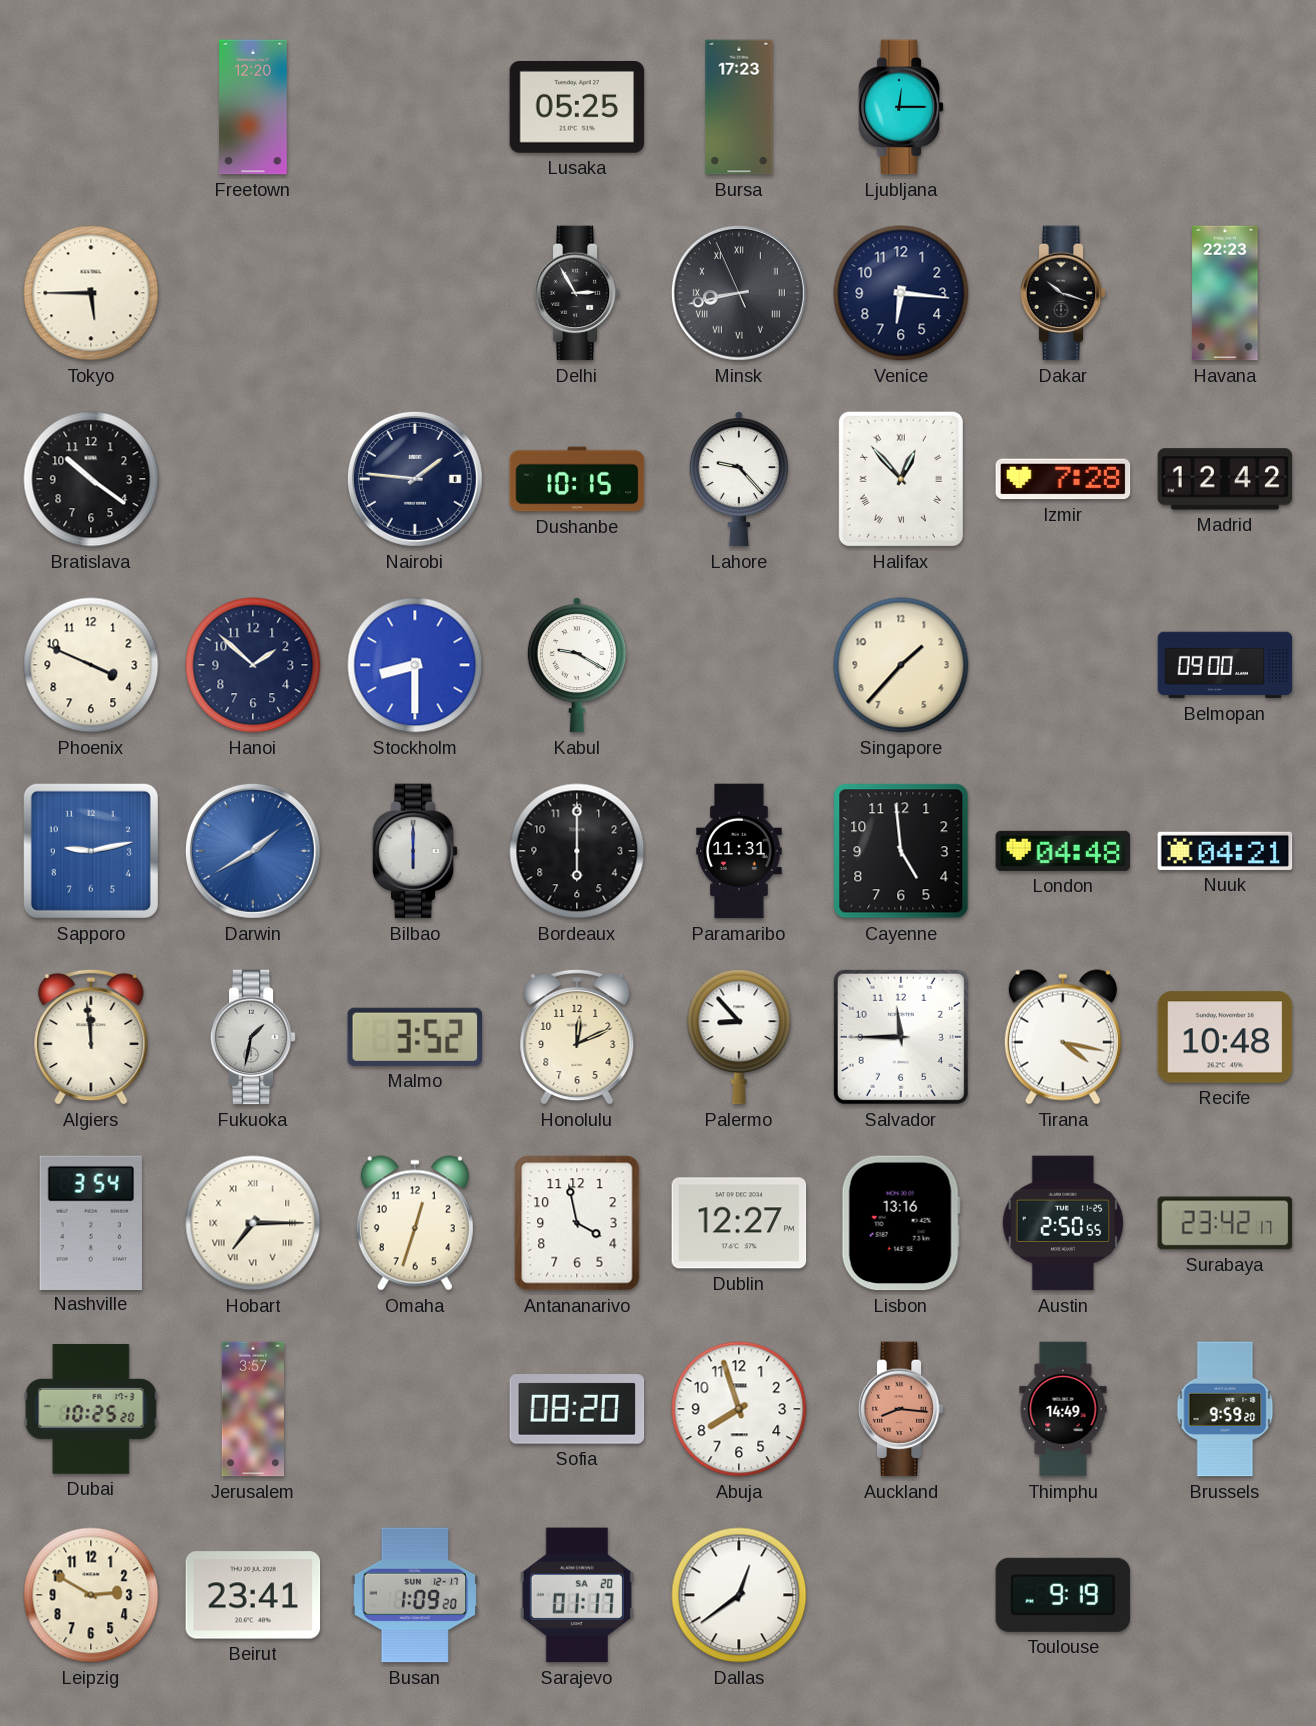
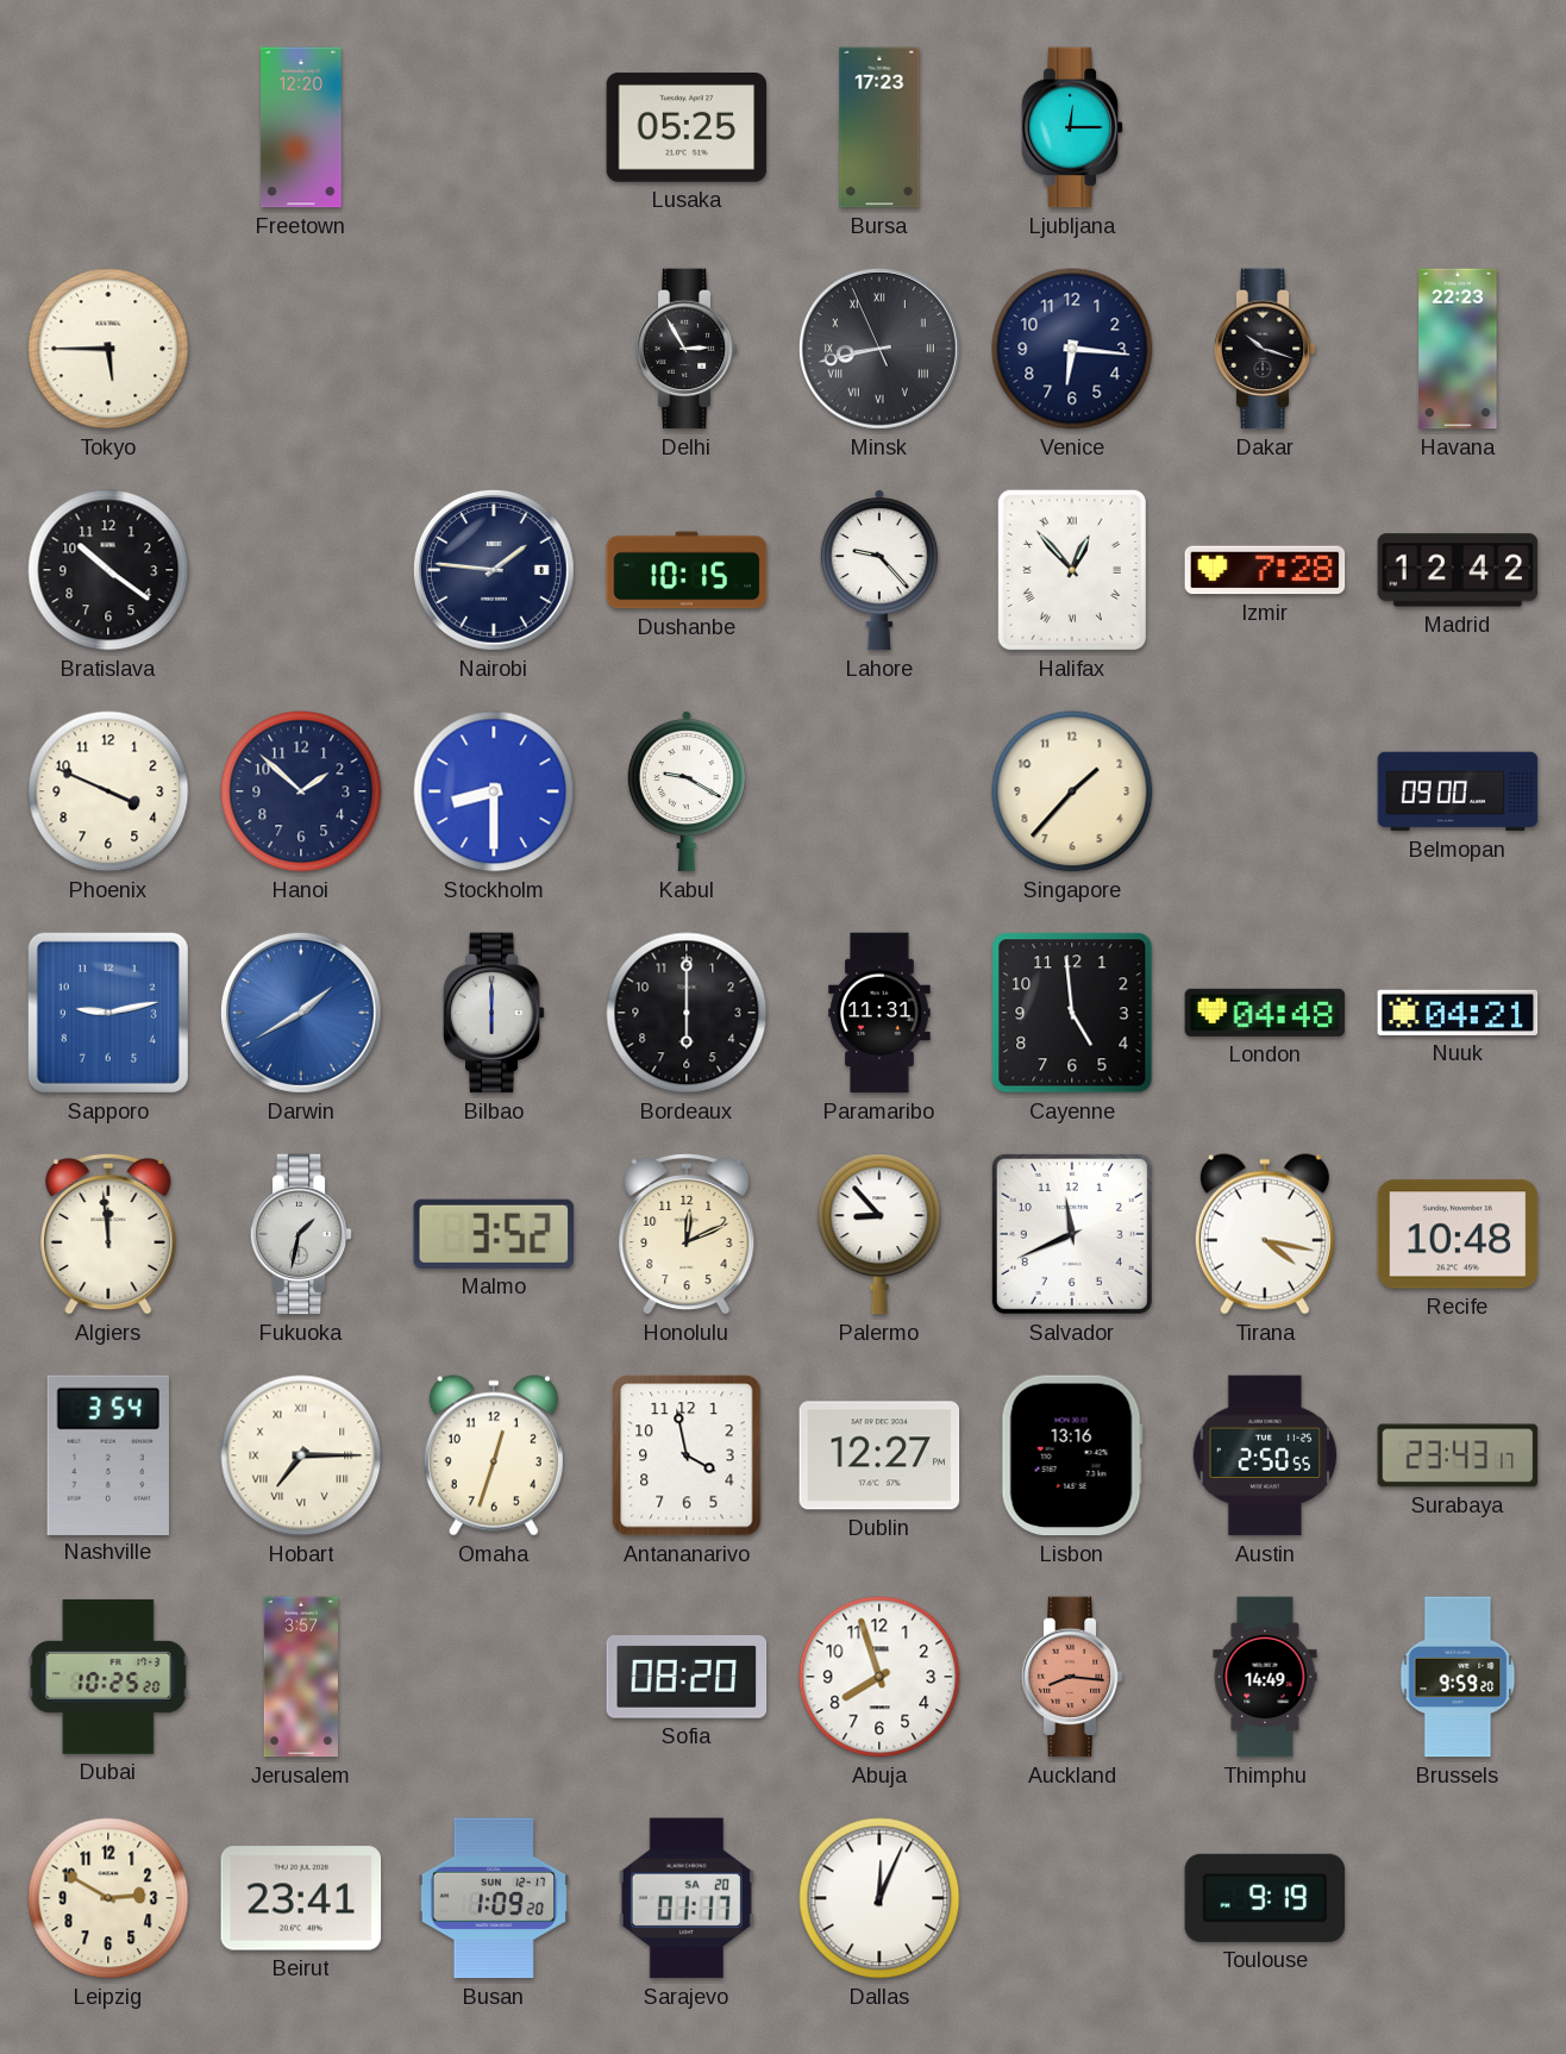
Salvador: 11:45 -> 11:41 (1072, 1234)
Surabaya: 23:42 -> 23:43 (1458, 1455)
Dallas: 12:39 -> 12:04 (879, 1898)
